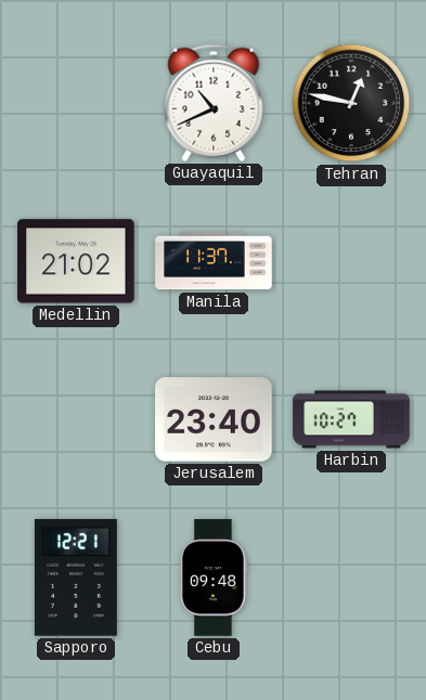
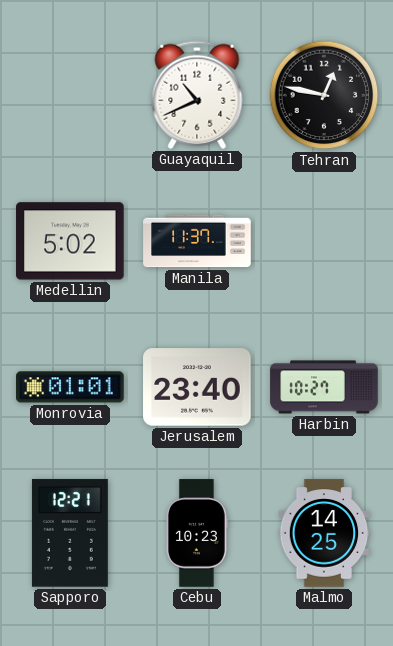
Medellin: 21:02 -> 5:02 (70, 241)
Monrovia: none -> 01:01 (70, 387)
Cebu: 09:48 -> 10:23 (197, 533)
Malmo: none -> 14:25 (324, 533)
